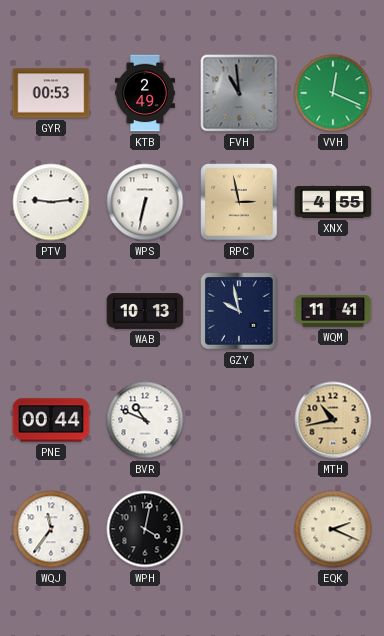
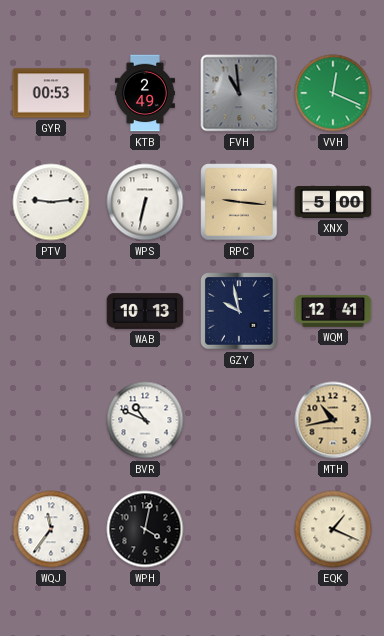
RPC: 2:58 -> 9:16 (239, 202)
XNX: 4:55 -> 5:00 (333, 202)
WQM: 11:41 -> 12:41 (333, 311)
PNE: 00:44 -> none (51, 420)
EQK: 2:19 -> 1:19 (333, 529)
